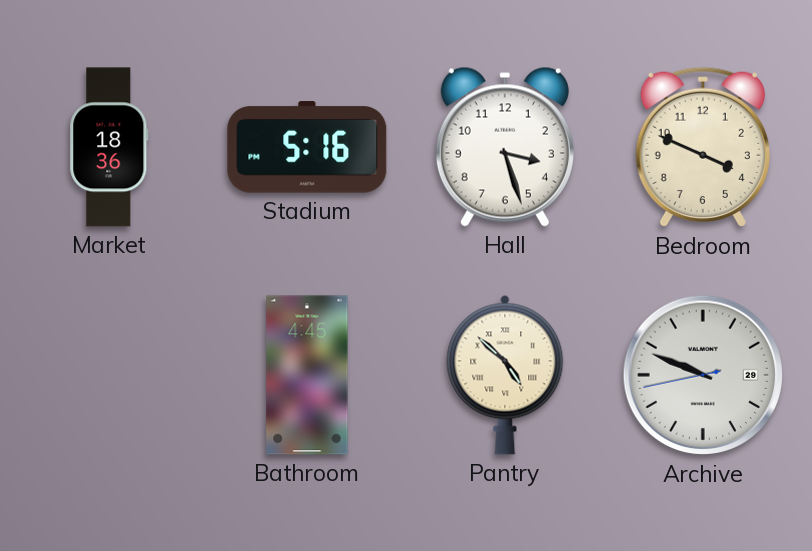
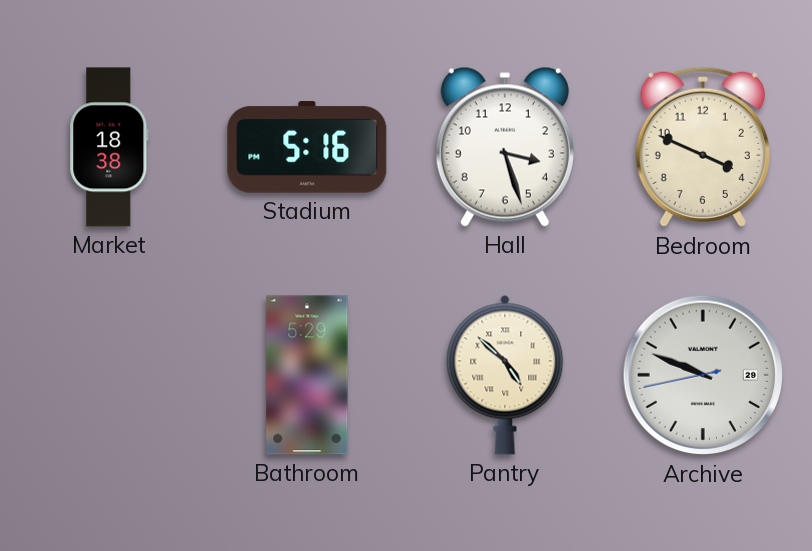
Market: 18:36 -> 18:38 (109, 147)
Bathroom: 4:45 -> 5:29 (307, 375)
